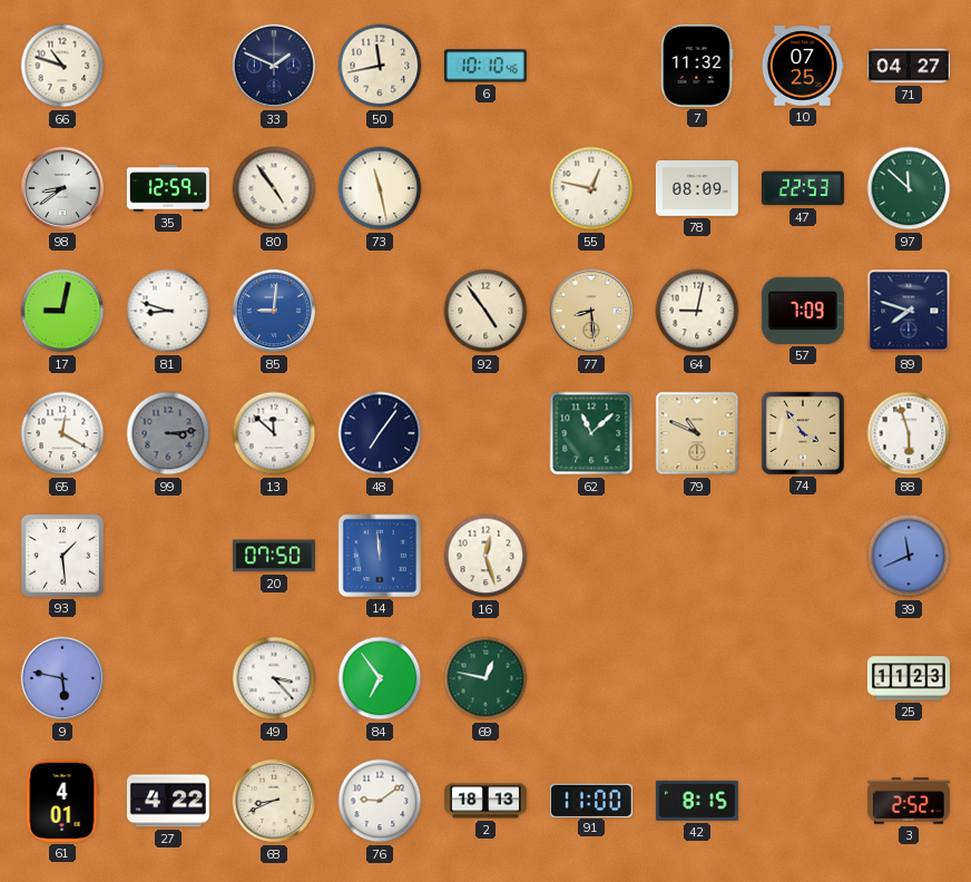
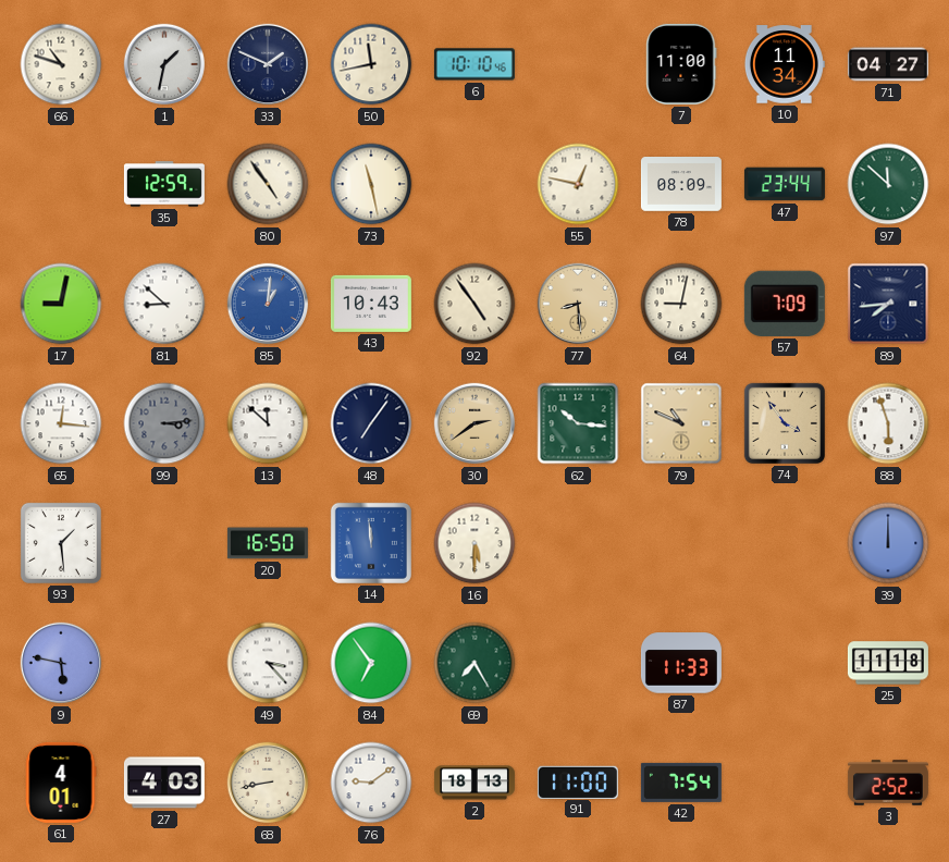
1: none -> 1:32 (164, 64)
7: 11:32 -> 11:00 (681, 64)
10: 07:25 -> 11:34 (785, 64)
98: 8:39 -> none (62, 188)
47: 22:53 -> 23:44 (785, 184)
81: 8:48 -> 8:52 (164, 304)
85: 9:01 -> 1:01 (268, 304)
43: none -> 10:43 (371, 304)
89: 7:48 -> 7:44 (888, 304)
65: 12:20 -> 12:16 (61, 423)
30: none -> 2:39 (474, 423)
62: 11:08 -> 10:16 (578, 423)
20: 07:50 -> 16:50 (268, 543)
16: 12:27 -> 5:30 (474, 543)
39: 11:41 -> 12:00 (888, 543)
69: 12:47 -> 7:25 (474, 663)
87: none -> 11:33 (681, 663)
25: 11:23 -> 11:18 (888, 663)
27: 4:22 -> 4:03 (164, 783)
68: 8:41 -> 8:43 (268, 783)
42: 8:15 -> 7:54 (681, 783)
